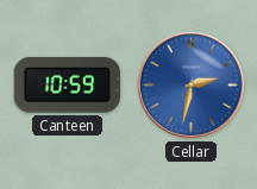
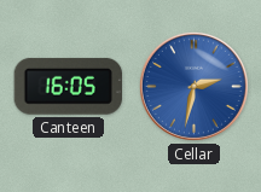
Canteen: 10:59 -> 16:05 (68, 86)
